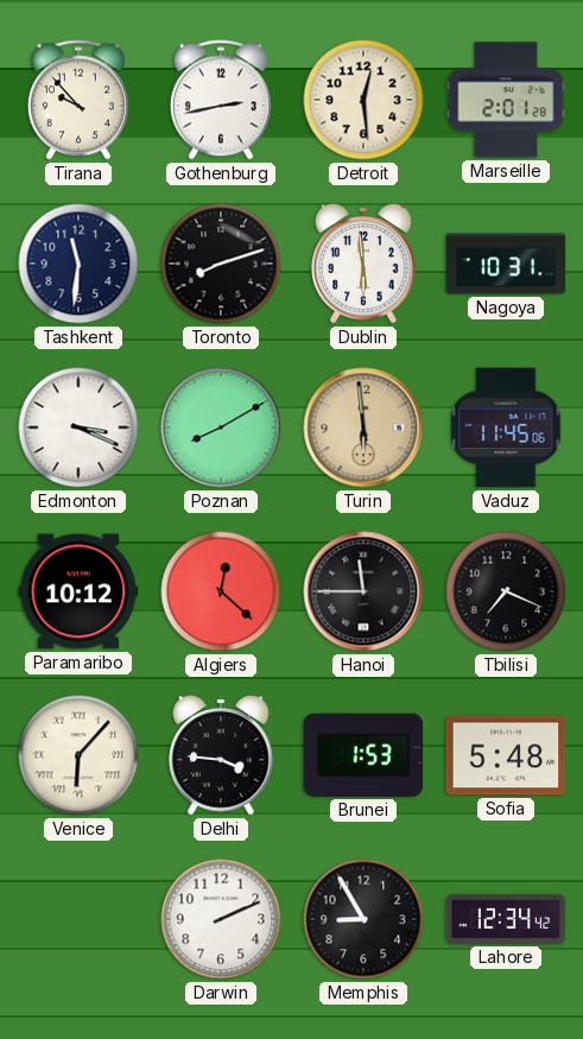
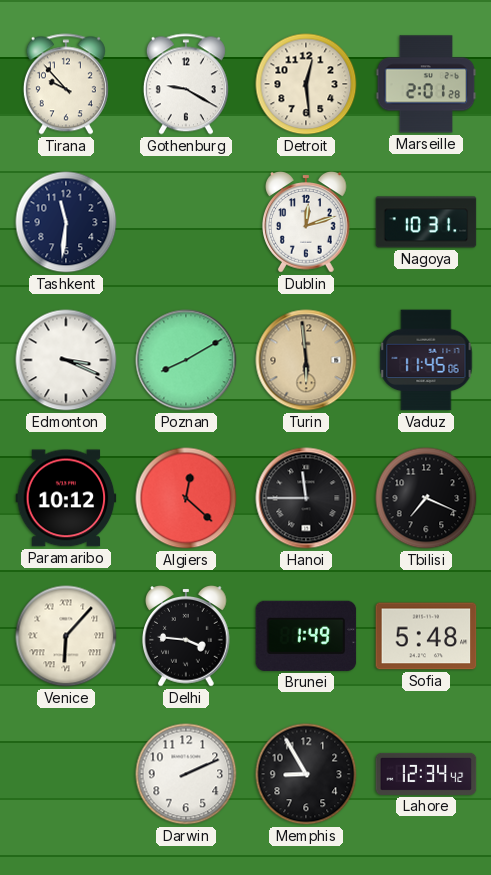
Gothenburg: 2:43 -> 9:20 (186, 84)
Toronto: 8:12 -> none (221, 264)
Dublin: 5:59 -> 12:12 (306, 222)
Brunei: 1:53 -> 1:49 (306, 636)
